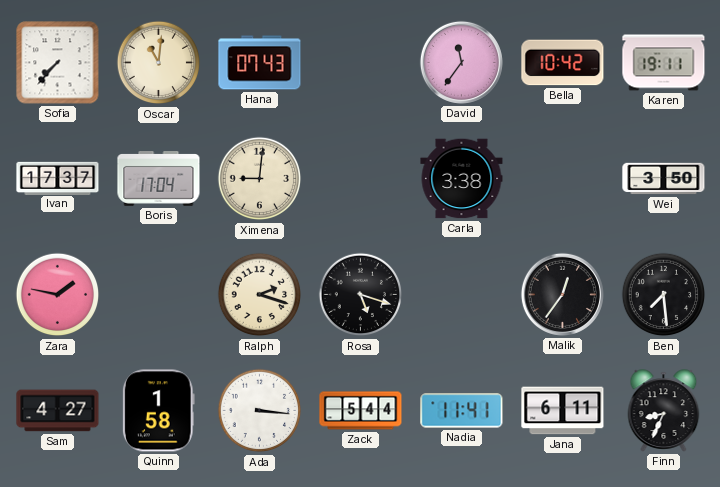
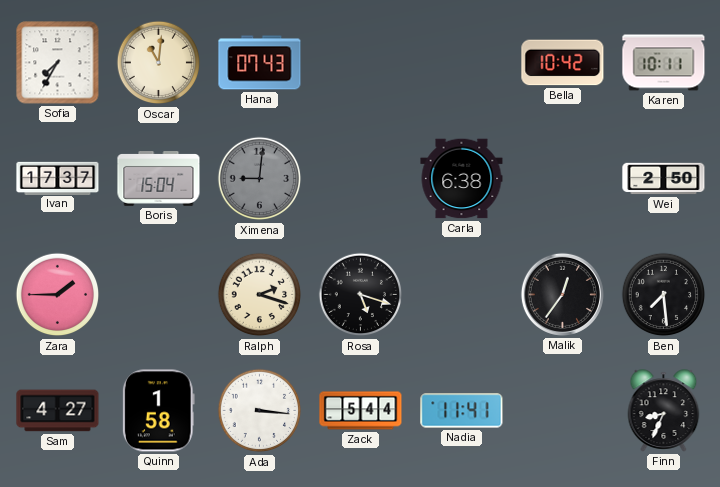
Sofia: 7:37 -> 7:35 (58, 63)
David: 11:36 -> none (461, 62)
Karen: 19:11 -> 10:11 (664, 63)
Boris: 17:04 -> 15:04 (159, 179)
Ximena dial: cream -> grey (260, 179)
Carla: 3:38 -> 6:38 (462, 179)
Wei: 3:50 -> 2:50 (664, 179)
Zara: 1:47 -> 1:45 (58, 295)
Jana: 6:11 -> none (563, 411)
